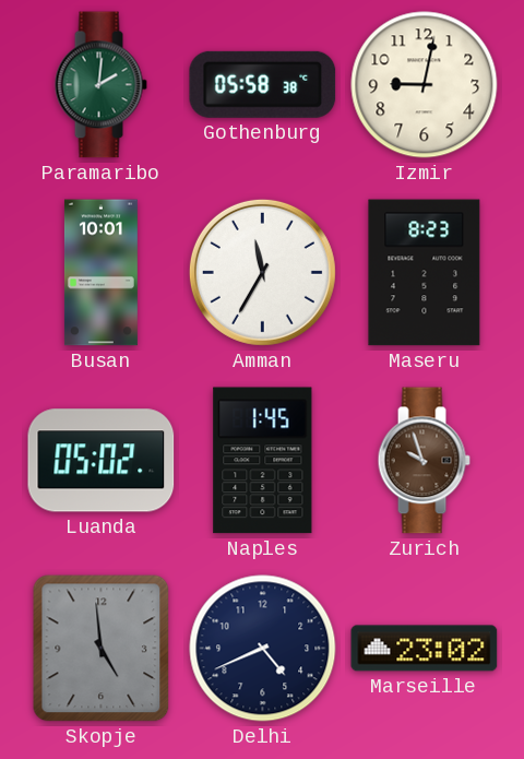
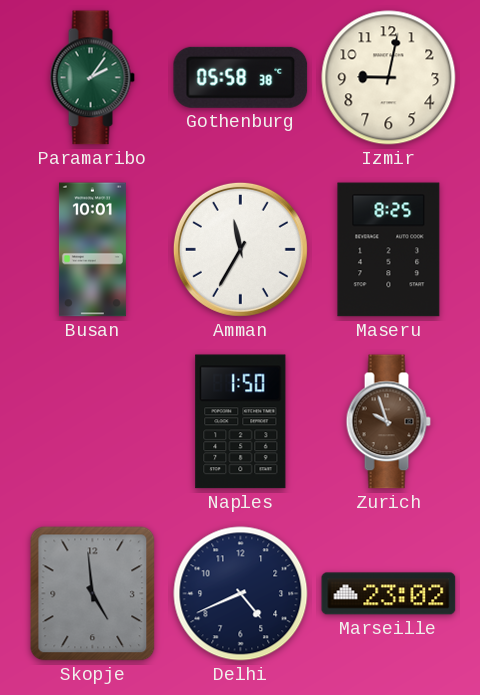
Paramaribo: 2:01 -> 2:06 (92, 78)
Maseru: 8:23 -> 8:25 (389, 250)
Luanda: 05:02 -> none (102, 461)
Naples: 1:45 -> 1:50 (241, 422)
